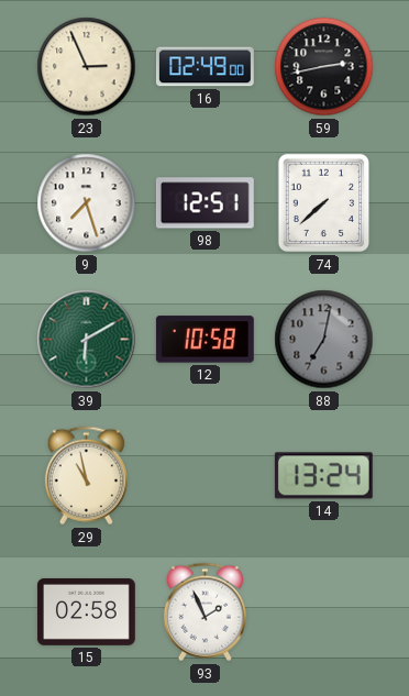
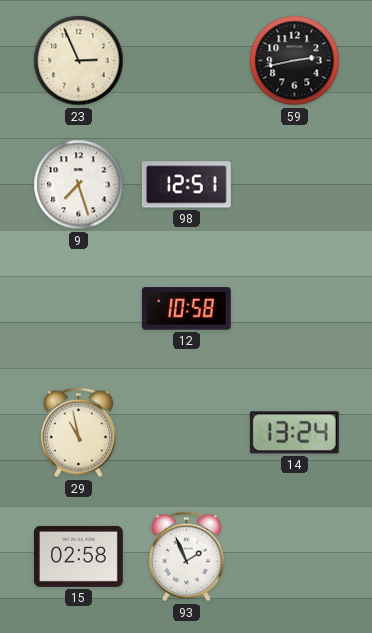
16: 02:49 -> none (204, 67)
74: 7:38 -> none (324, 203)
39: 6:10 -> none (87, 340)
88: 7:02 -> none (324, 340)
